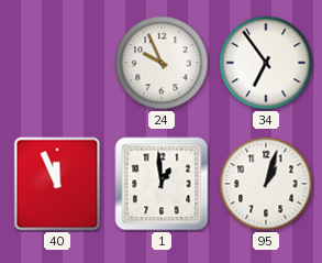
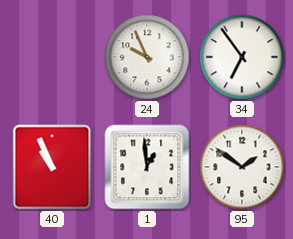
40: 11:56 -> 10:56 (52, 167)
95: 1:03 -> 1:51 (242, 167)
